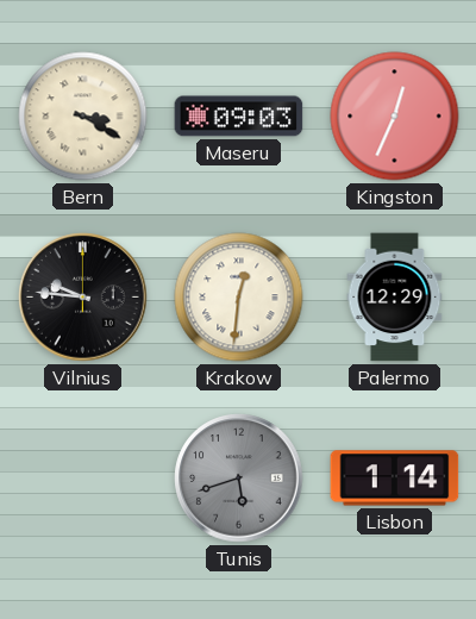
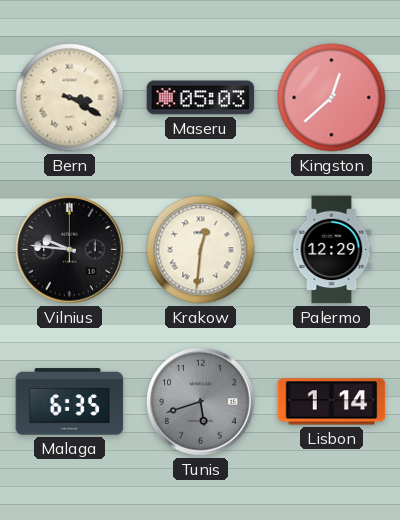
Maseru: 09:03 -> 05:03 (201, 98)
Kingston: 12:34 -> 12:38 (332, 98)
Malaga: none -> 6:35 (70, 402)
